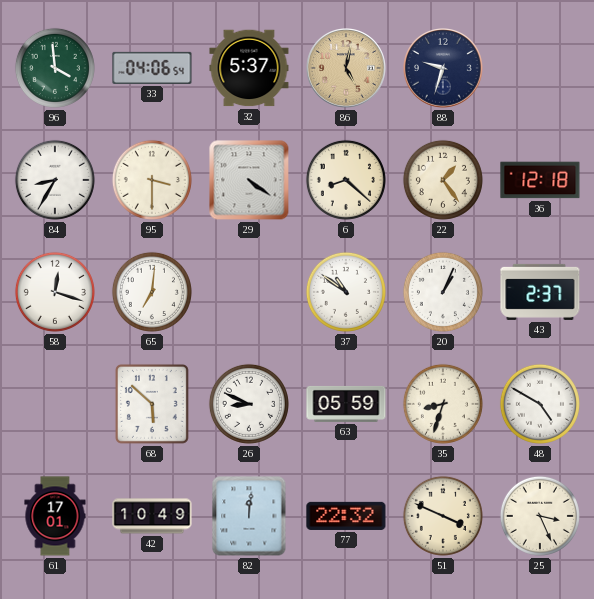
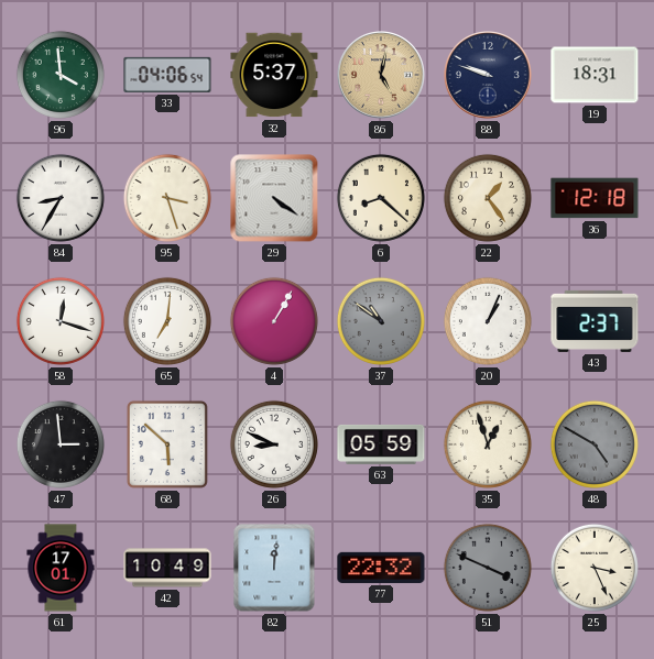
88: 9:33 -> 9:48 (489, 76)
19: none -> 18:31 (595, 75)
95: 3:30 -> 3:27 (167, 198)
4: none -> 1:05 (274, 321)
37 dial: white -> grey (381, 321)
47: none -> 2:59 (61, 444)
35: 8:33 -> 12:57 (488, 444)
48 dial: white -> grey (595, 444)
51 dial: cream -> grey (488, 568)
